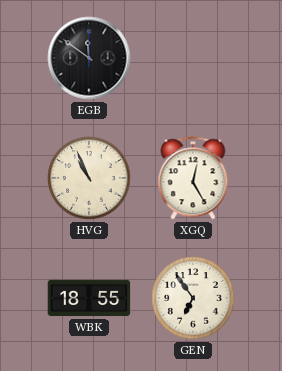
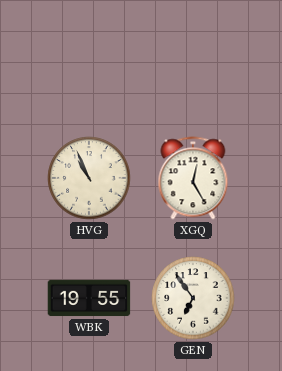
EGB: 11:51 -> none (89, 58)
WBK: 18:55 -> 19:55 (89, 298)
